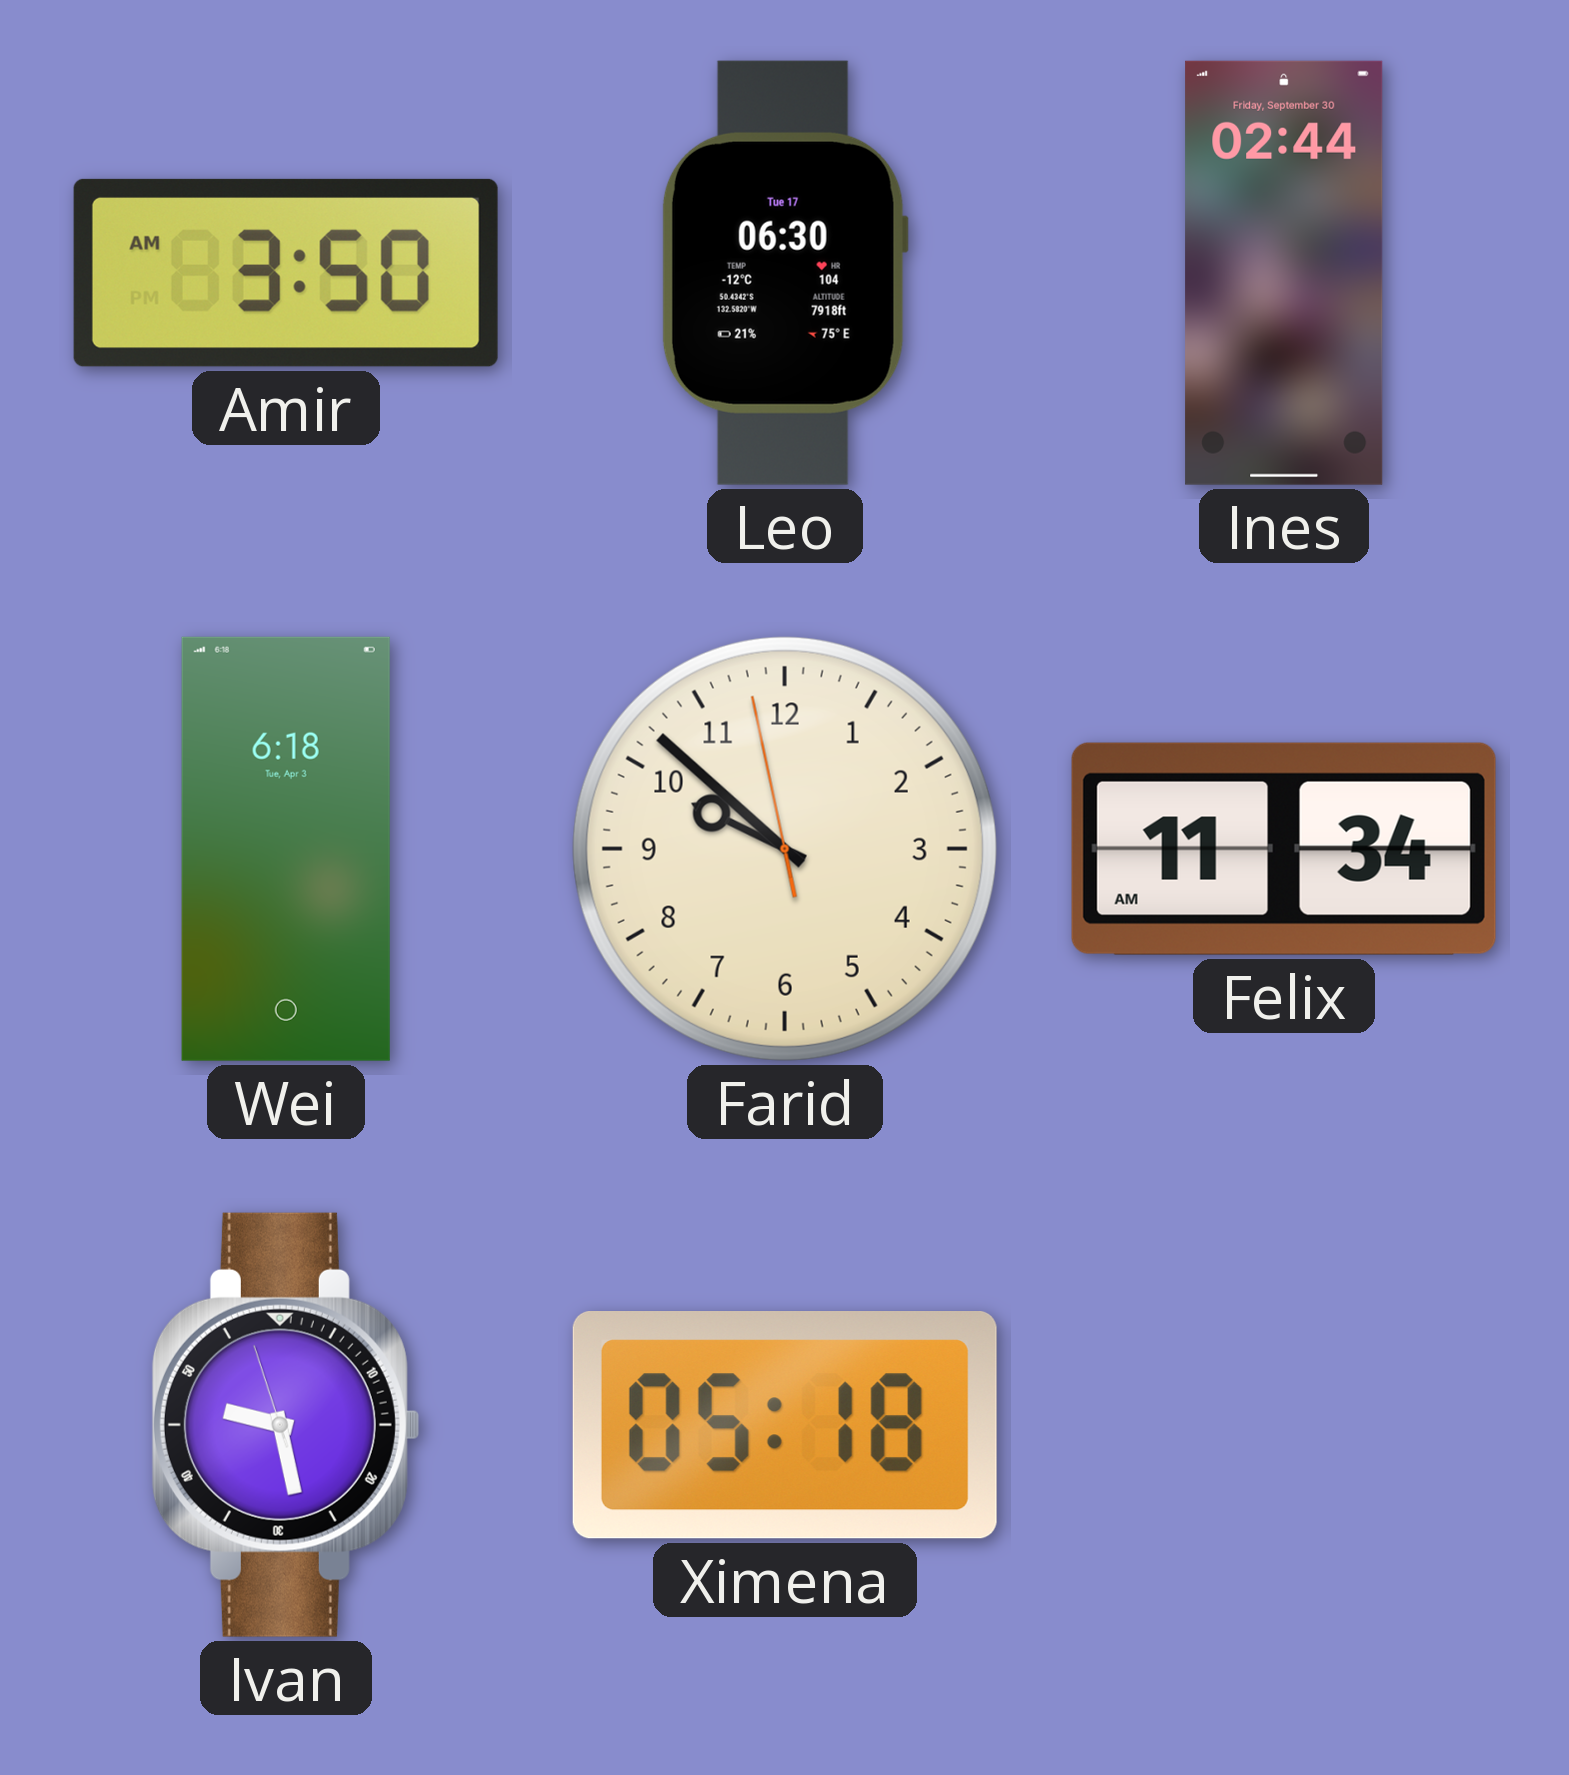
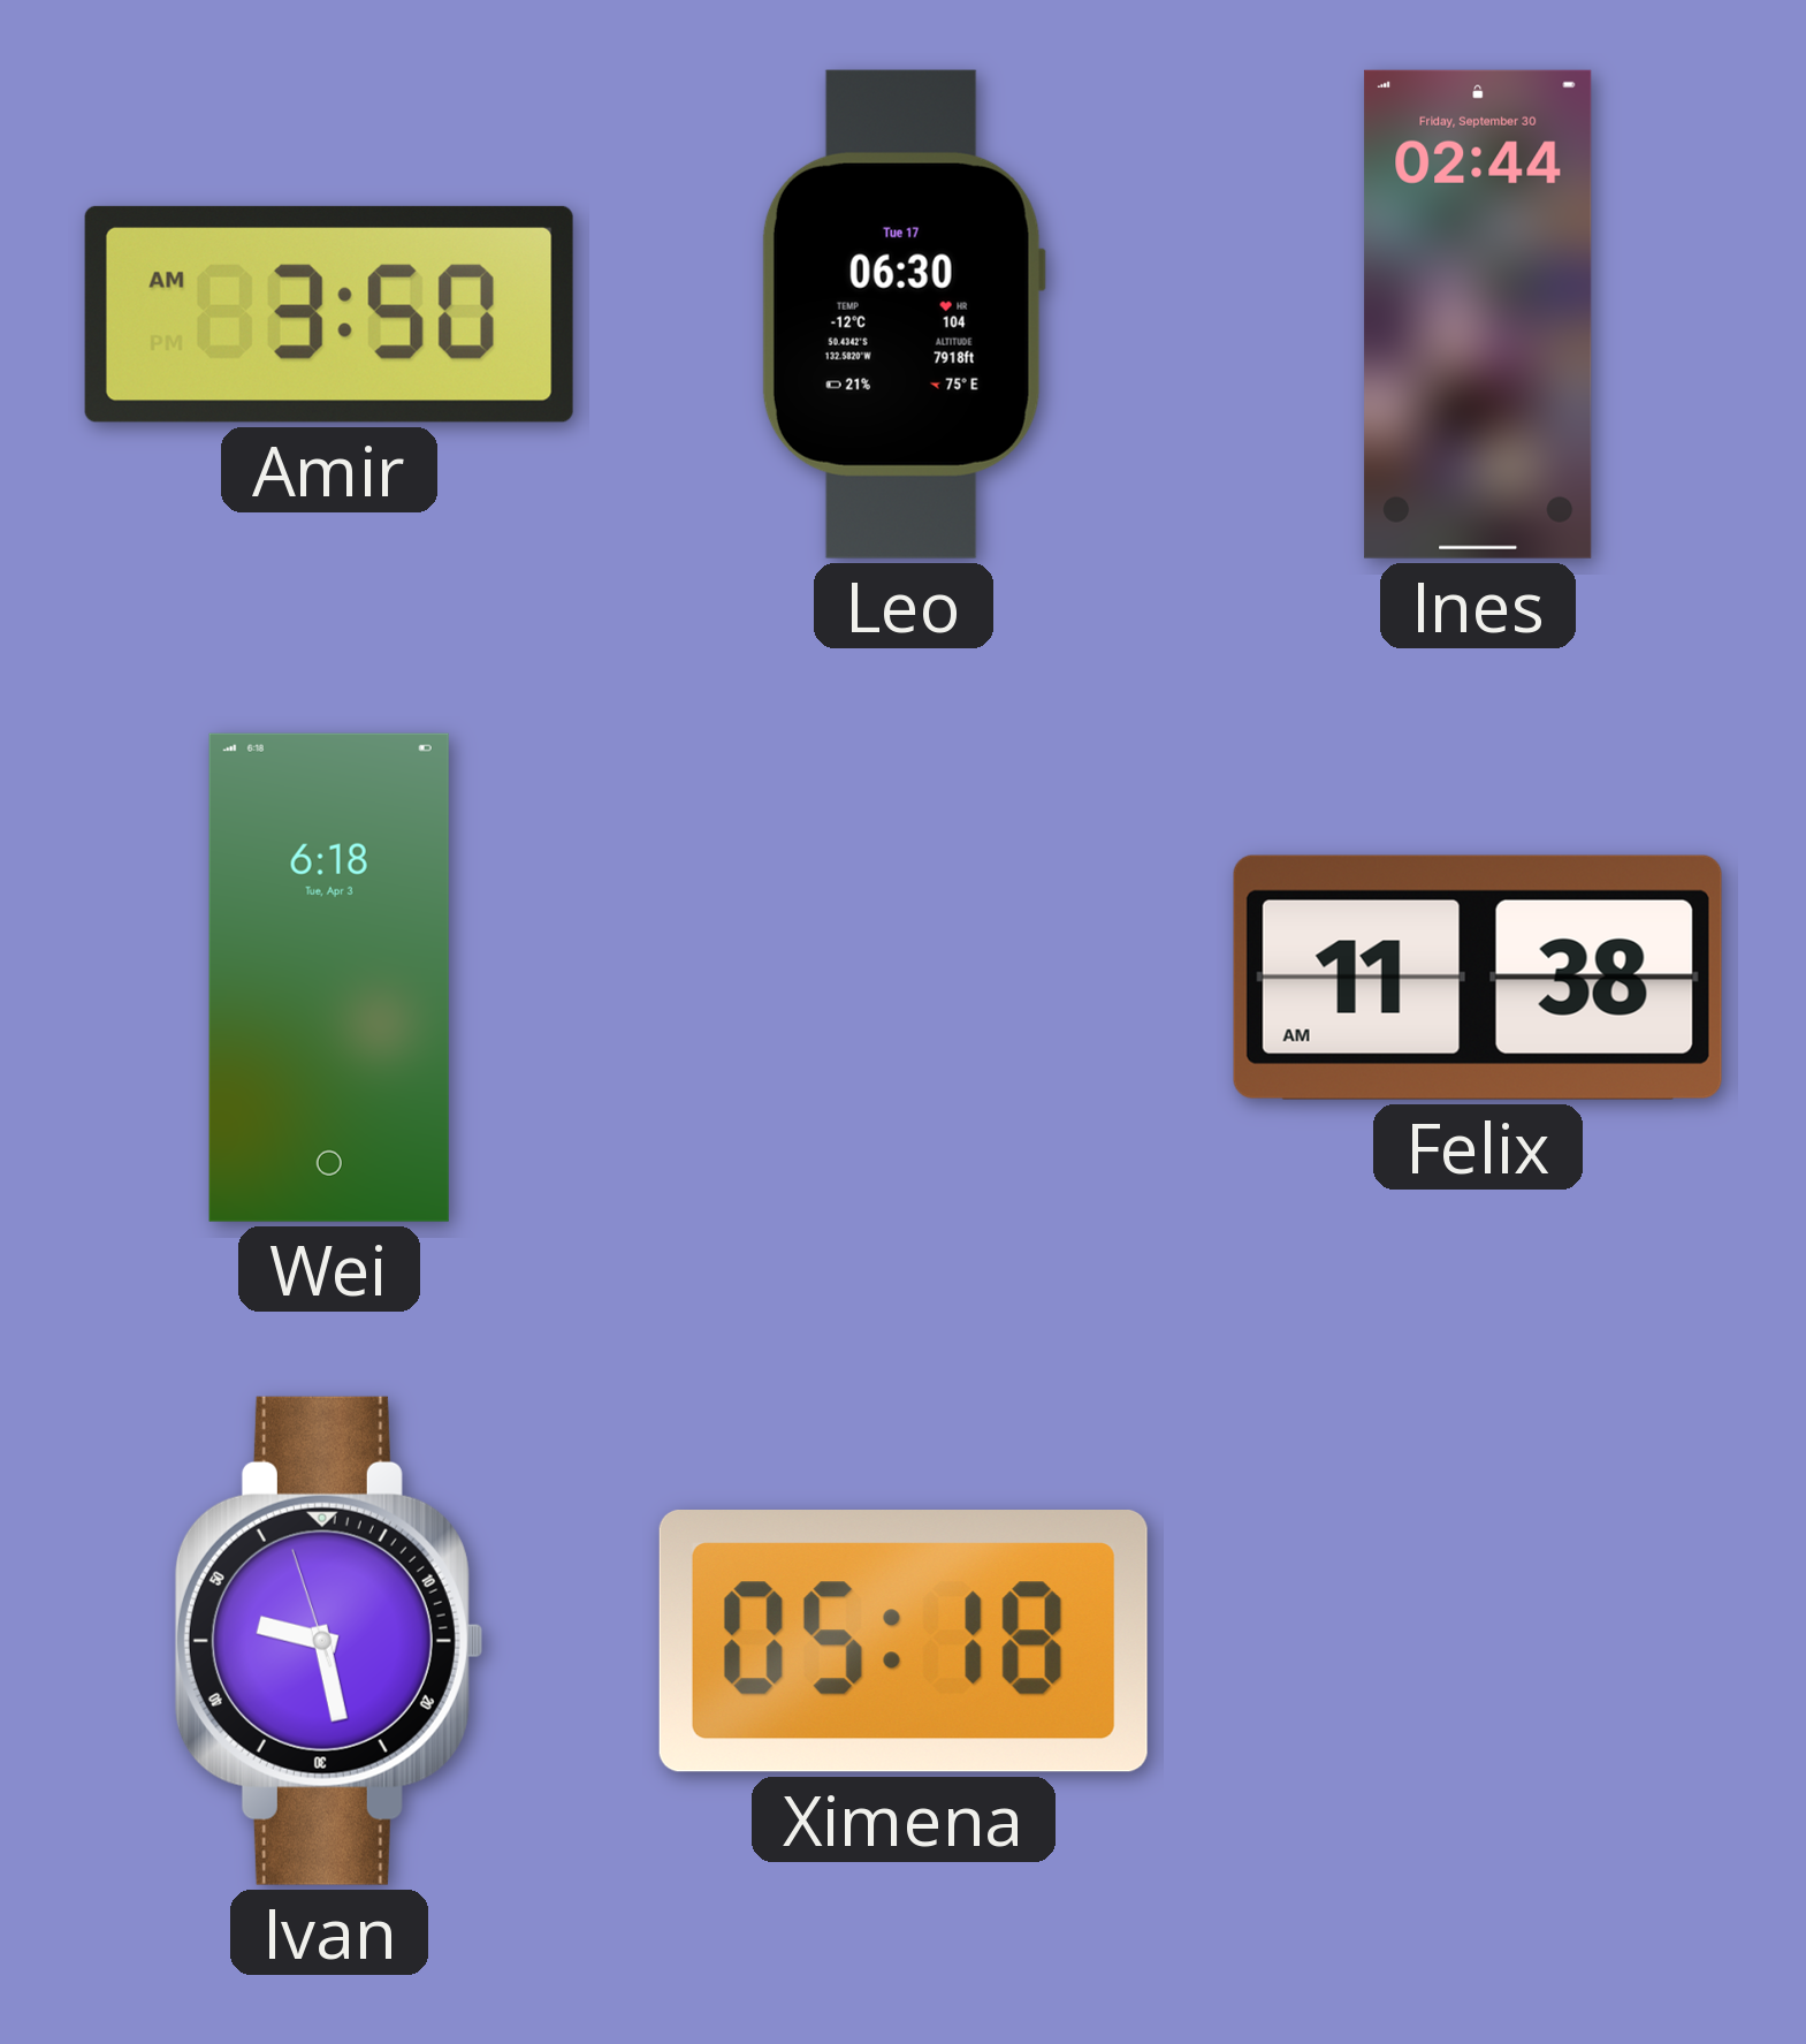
Farid: 9:51 -> none (785, 849)
Felix: 11:34 -> 11:38 (1478, 978)
